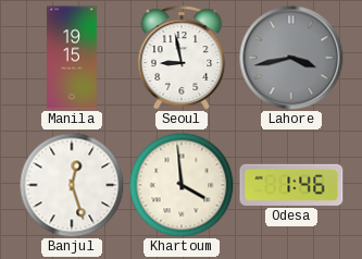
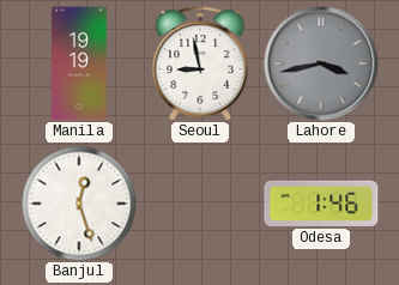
Manila: 19:15 -> 19:19 (80, 63)
Khartoum: 3:59 -> none (182, 185)
